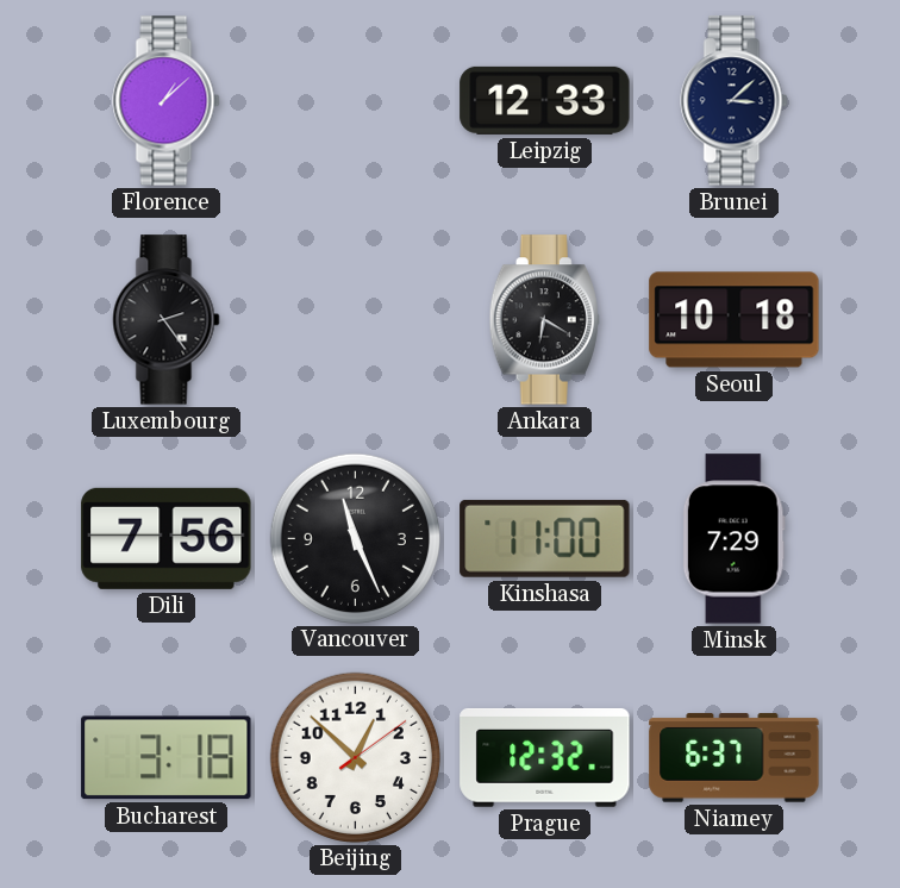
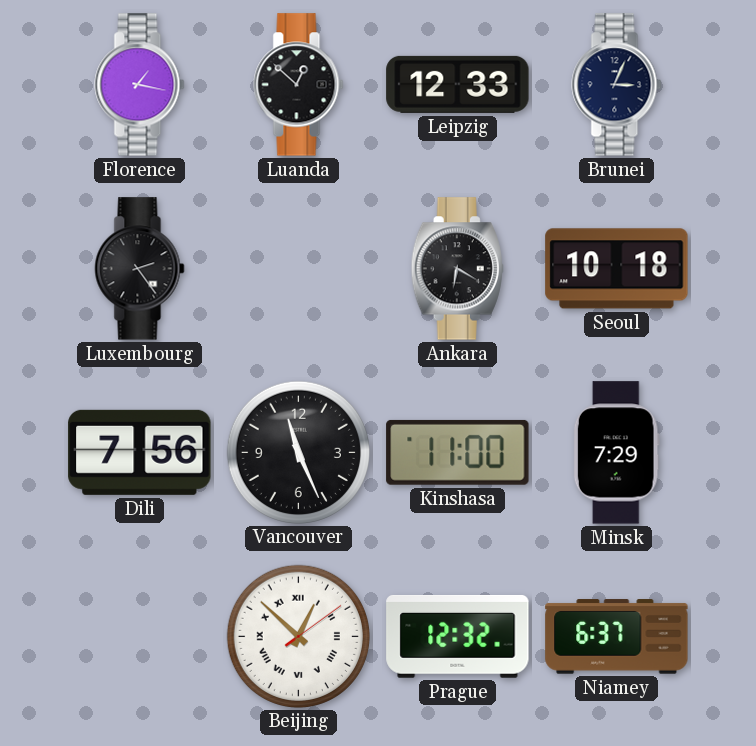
Florence: 1:08 -> 1:17 (140, 85)
Luanda: none -> 12:52 (299, 85)
Brunei: 3:08 -> 3:04 (617, 85)
Bucharest: 3:18 -> none (167, 758)
Beijing numerals: Arabic -> Roman (298, 636)
